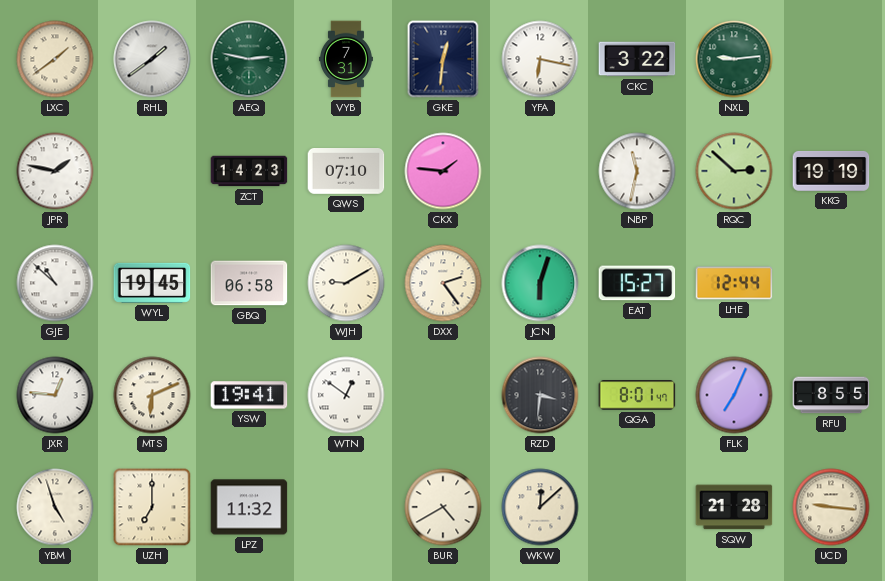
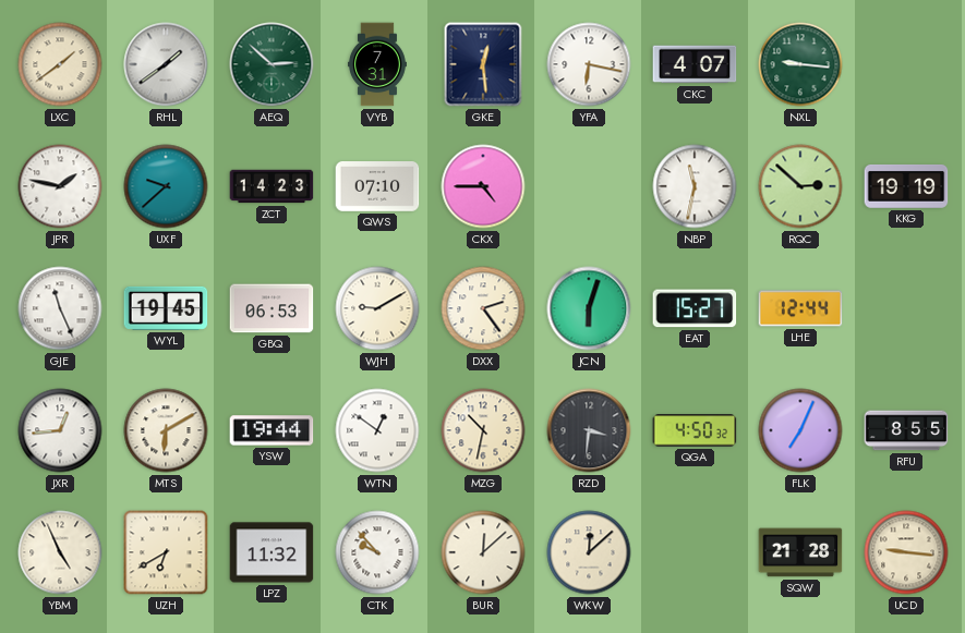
AEQ: 2:47 -> 2:52 (272, 64)
GKE: 12:31 -> 12:29 (483, 64)
CKC: 3:22 -> 4:07 (695, 64)
NXL: 9:14 -> 9:16 (800, 64)
UXF: none -> 9:38 (166, 186)
CKX: 1:46 -> 4:45 (483, 186)
GJE: 10:52 -> 11:26 (60, 308)
GBQ: 06:58 -> 06:53 (272, 308)
JXR: 12:46 -> 12:44 (60, 430)
MTS: 6:11 -> 6:10 (166, 430)
YSW: 19:41 -> 19:44 (272, 430)
MZG: none -> 10:32 (483, 430)
QGA: 8:01 -> 4:50 (695, 430)
YBM: 4:57 -> 4:56 (60, 552)
UZH: 7:00 -> 6:40 (166, 552)
CTK: none -> 9:53 (377, 552)
BUR: 4:40 -> 12:08 (483, 552)
